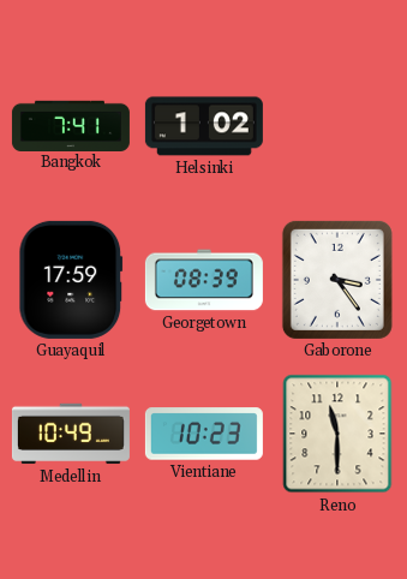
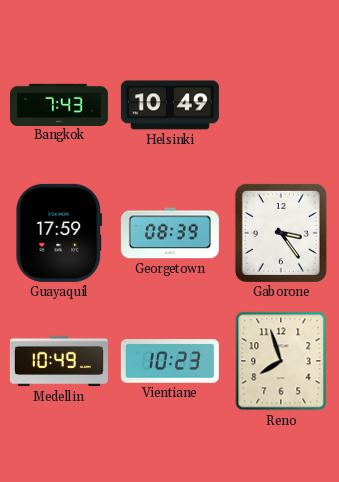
Bangkok: 7:41 -> 7:43 (59, 104)
Helsinki: 1:02 -> 10:49 (170, 105)
Reno: 11:30 -> 7:57 (281, 361)
